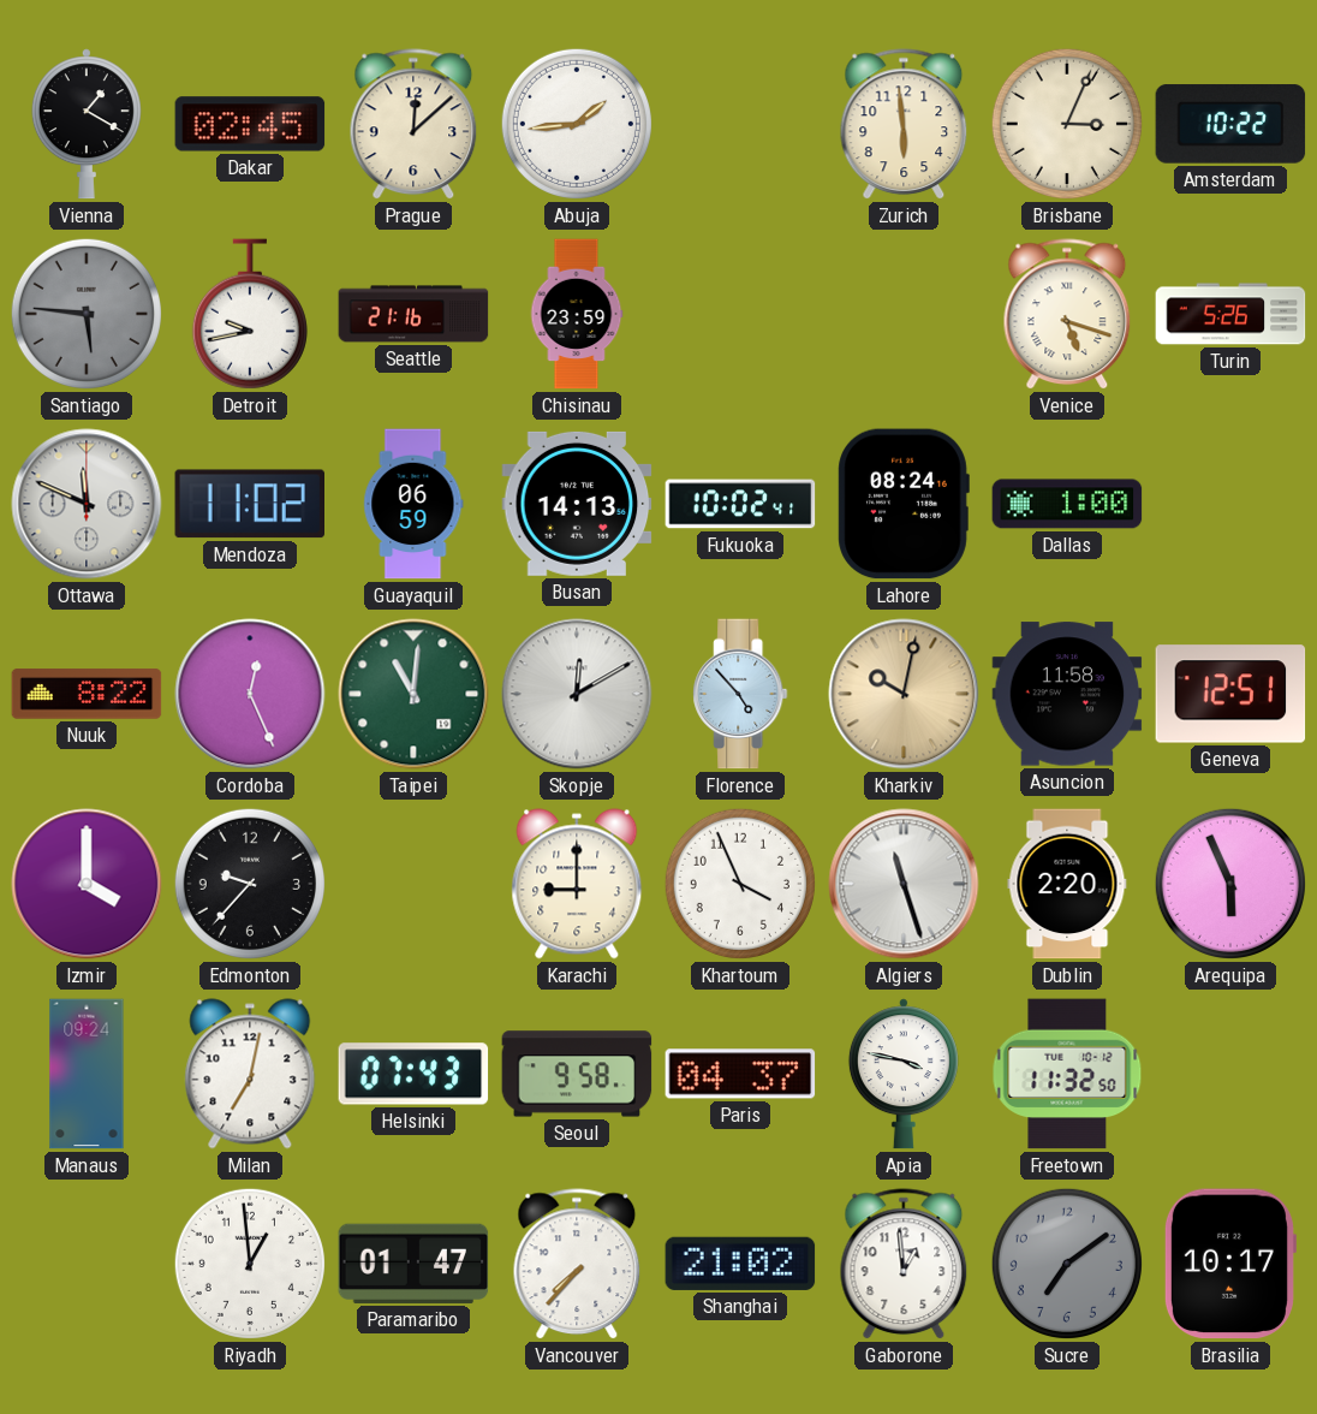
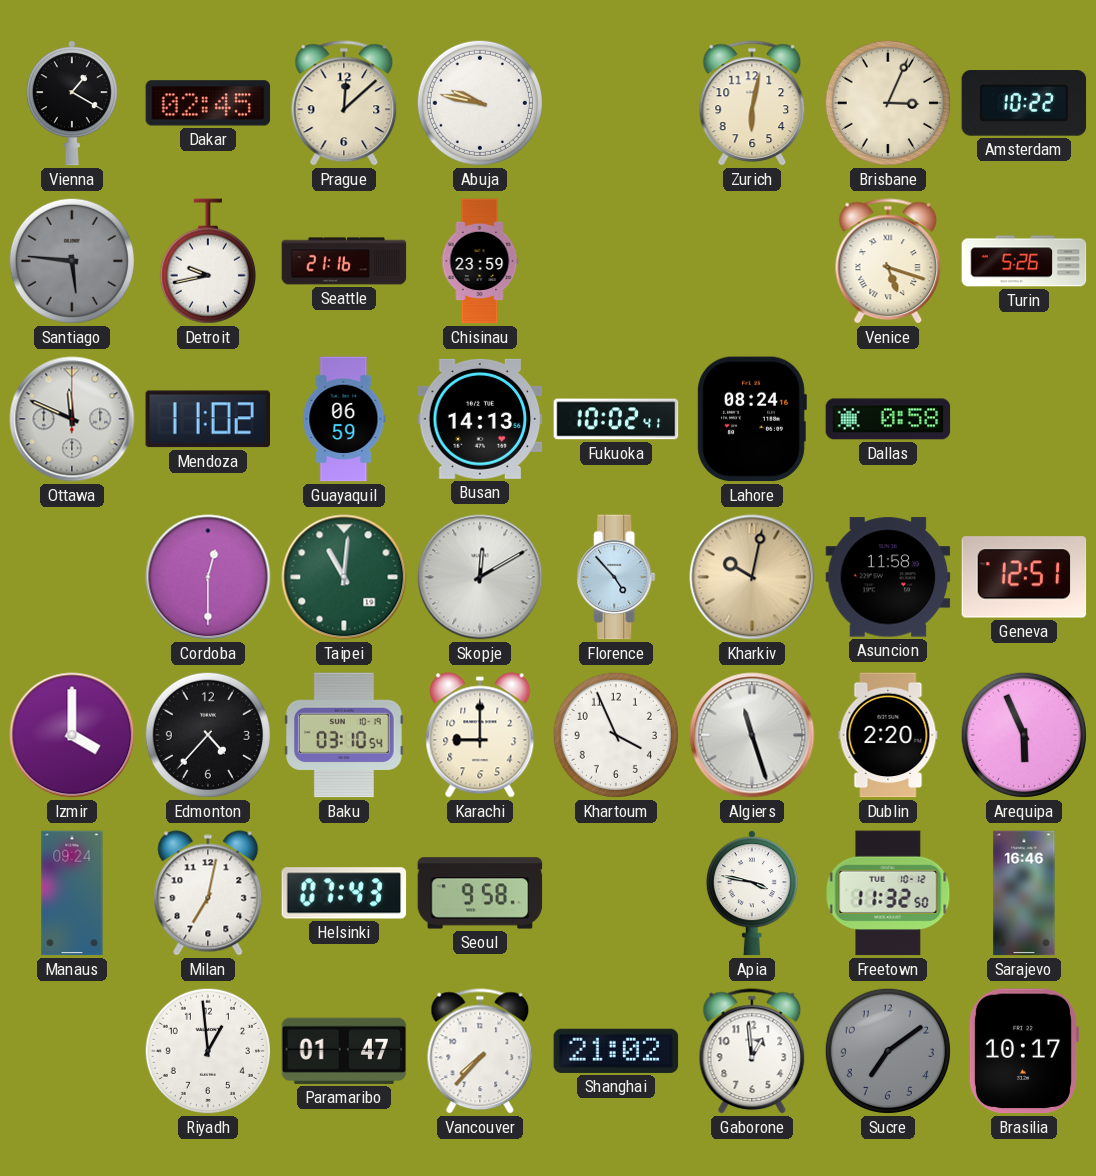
Abuja: 1:44 -> 9:47 (480, 103)
Zurich: 5:59 -> 6:02 (752, 104)
Dallas: 1:00 -> 0:58 (888, 419)
Nuuk: 8:22 -> none (87, 694)
Cordoba: 12:26 -> 12:30 (208, 577)
Edmonton: 9:37 -> 4:37 (208, 735)
Baku: none -> 03:10 (344, 735)
Paris: 04:37 -> none (740, 1074)
Sarajevo: none -> 16:46 (1024, 893)
